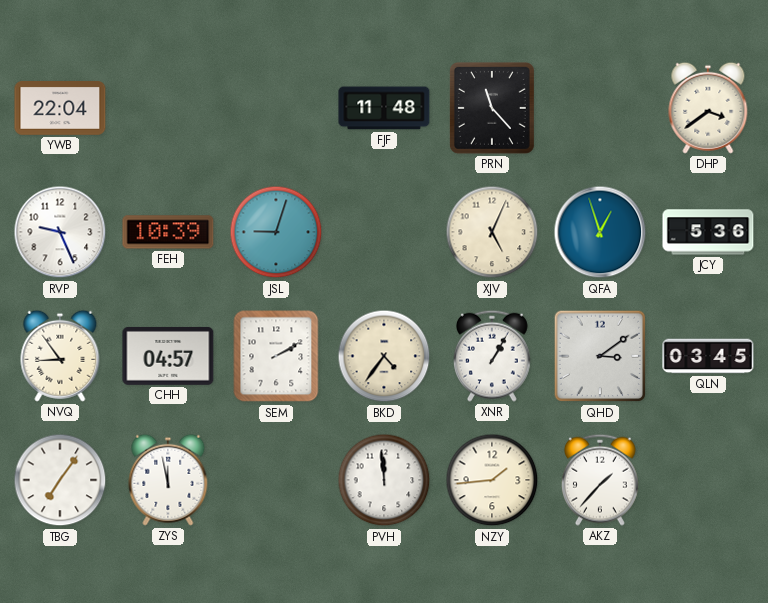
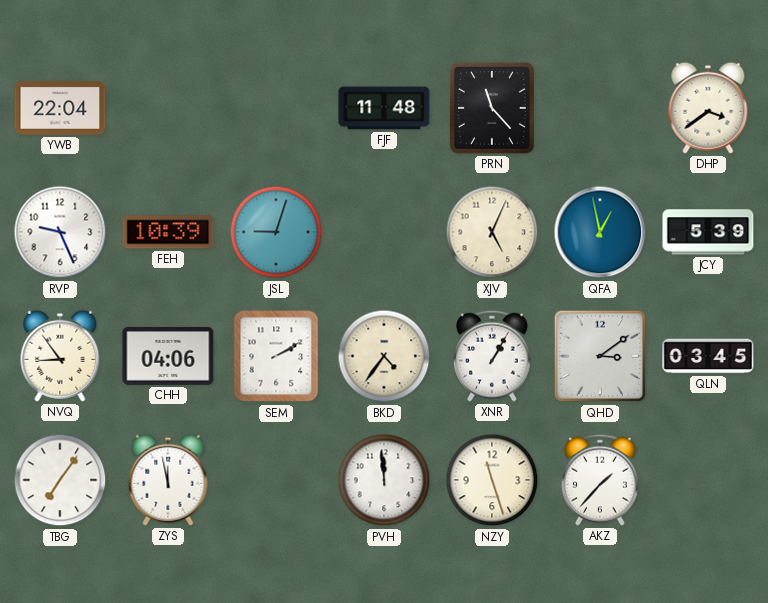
QFA: 12:57 -> 12:58 (600, 232)
JCY: 5:36 -> 5:39 (708, 232)
CHH: 04:57 -> 04:06 (168, 356)
NZY: 1:44 -> 11:27 (492, 480)
